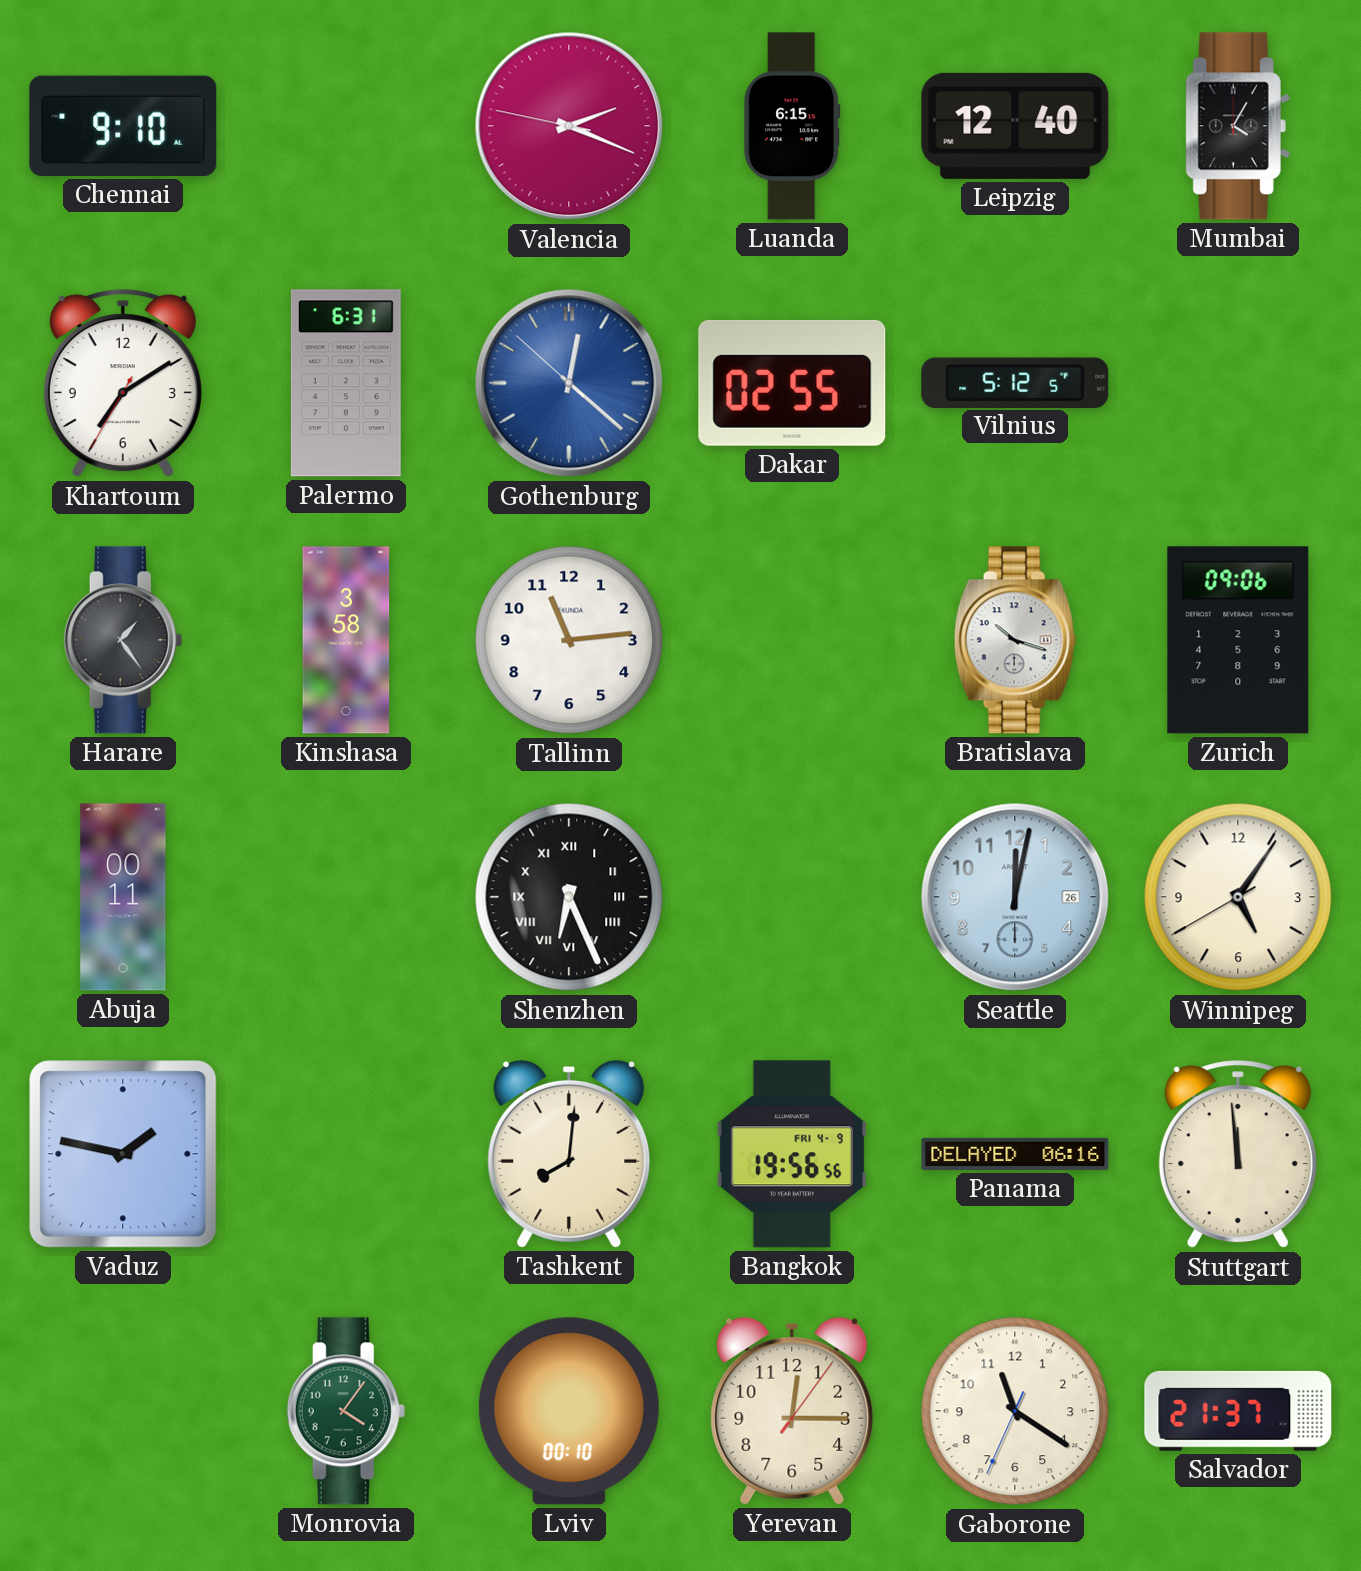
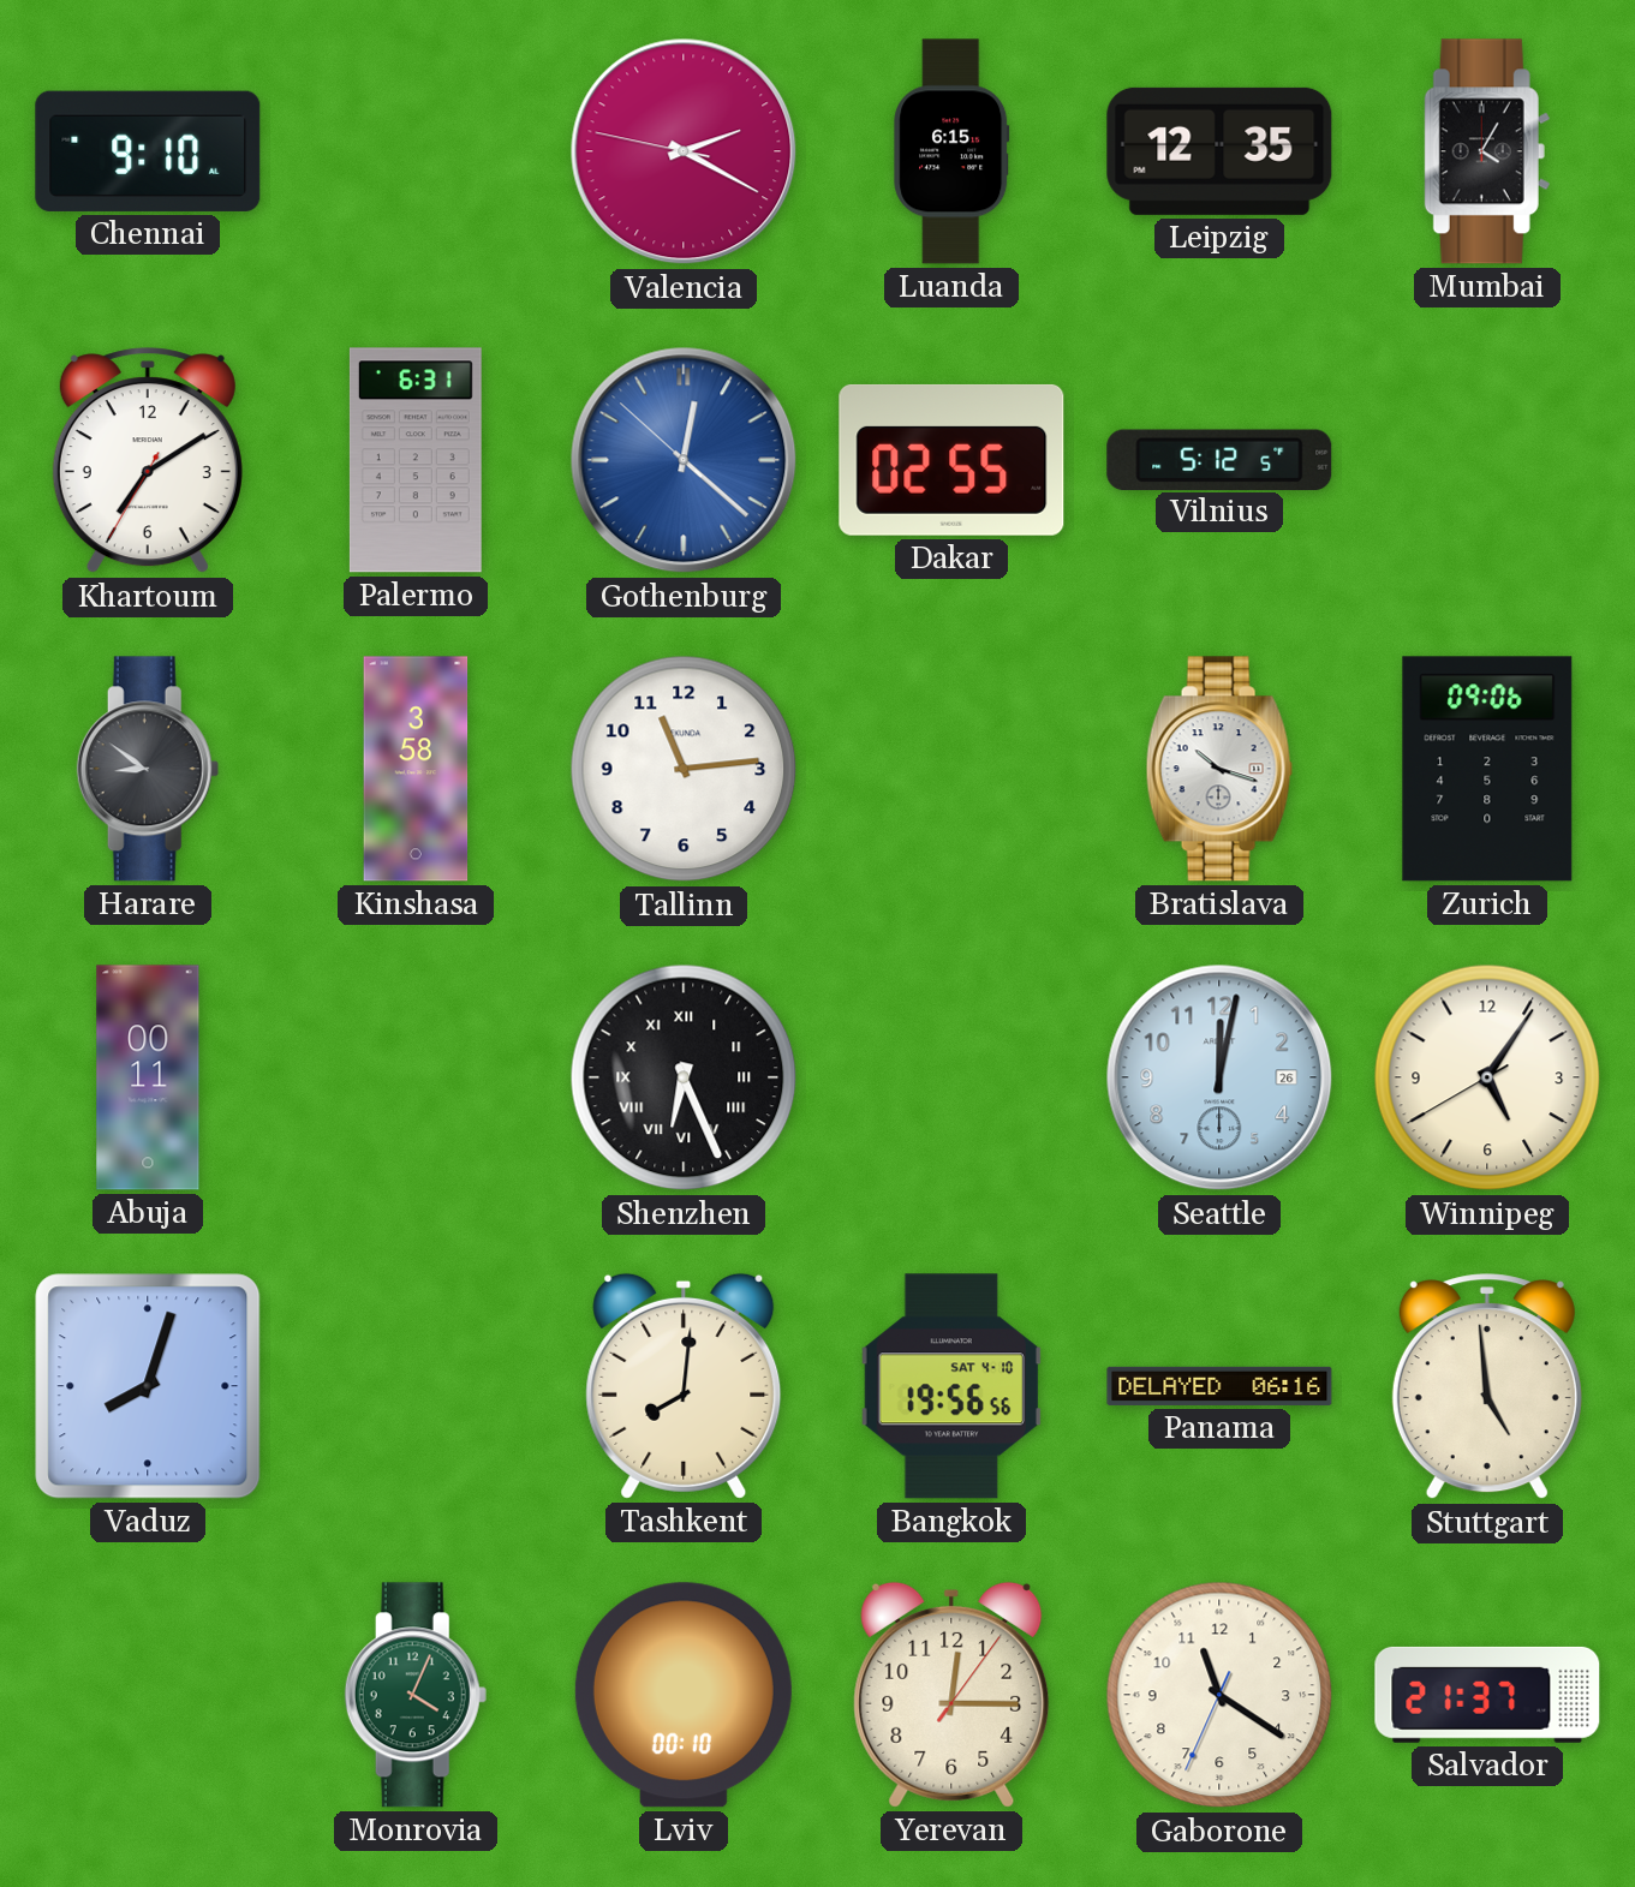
Valencia: 2:18 -> 2:19 (684, 151)
Leipzig: 12:40 -> 12:35 (1219, 151)
Harare: 1:24 -> 8:51 (148, 769)
Vaduz: 1:47 -> 8:03 (148, 1386)
Bangkok date: FRI 4-9 -> SAT 4-10 (950, 1386)
Stuttgart: 11:59 -> 4:59 (1487, 1387)
Monrovia: 4:06 -> 4:04 (416, 1695)
